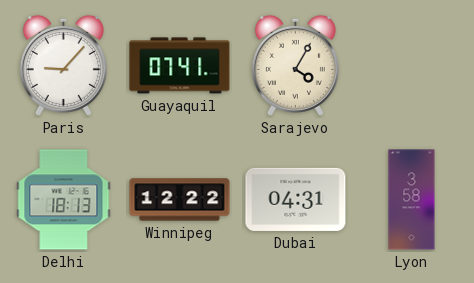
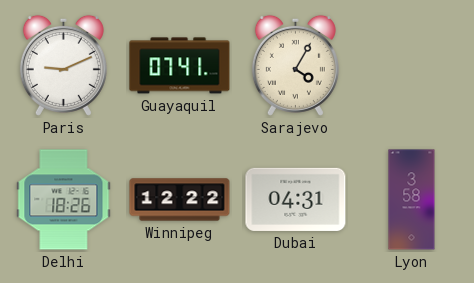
Paris: 9:07 -> 9:11 (63, 65)
Delhi: 18:13 -> 18:26 (64, 200)
